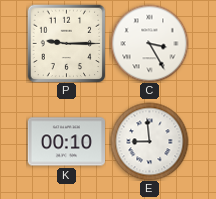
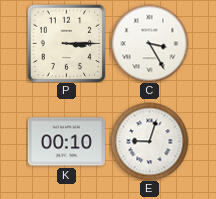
P: 9:15 -> 3:15 (66, 43)
E: 8:59 -> 9:03 (149, 141)
